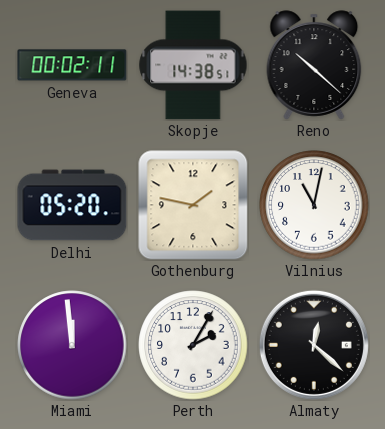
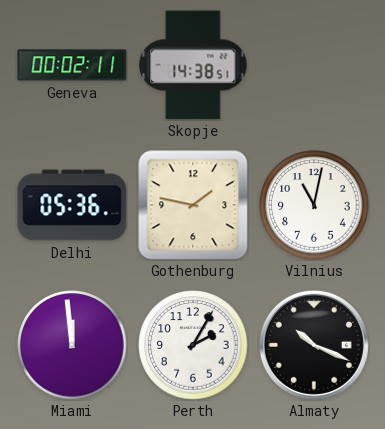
Reno: 10:22 -> none (314, 65)
Delhi: 05:20 -> 05:36 (72, 205)
Almaty: 12:22 -> 10:19 (314, 345)
